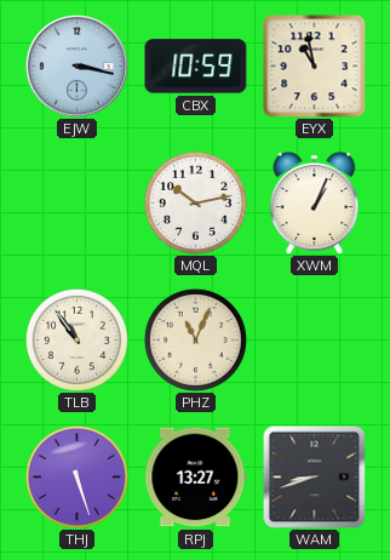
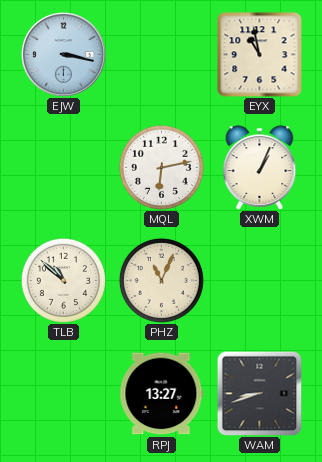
CBX: 10:59 -> none (196, 67)
MQL: 10:13 -> 6:13 (161, 167)
TLB: 10:54 -> 10:52 (63, 280)
THJ: 5:27 -> none (76, 476)
